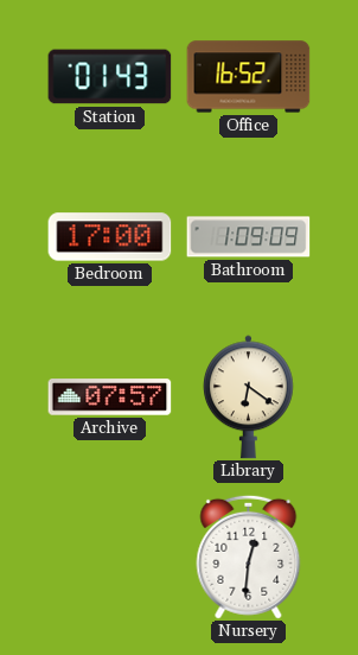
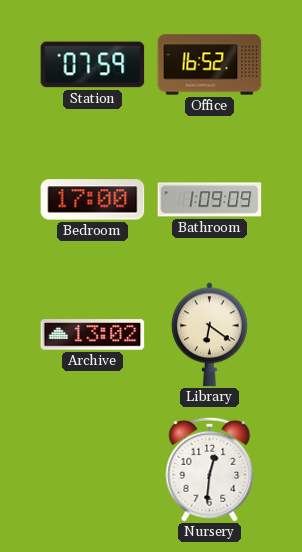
Station: 01:43 -> 07:59 (93, 65)
Archive: 07:57 -> 13:02 (93, 335)
